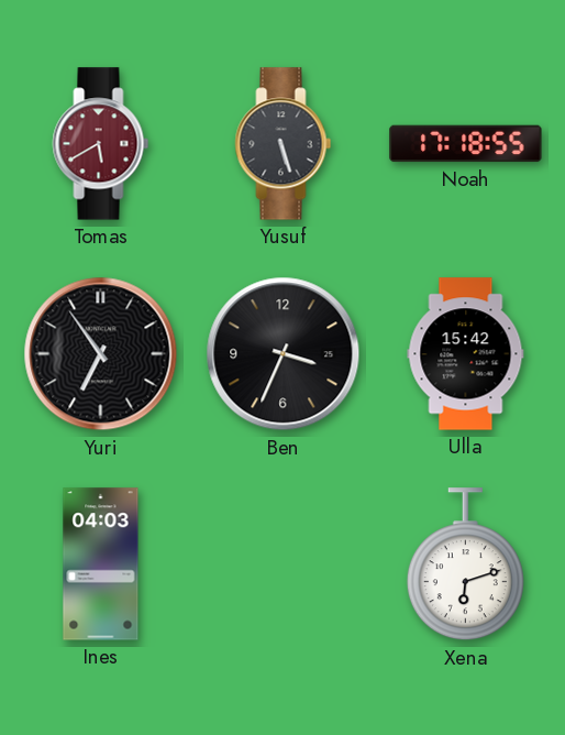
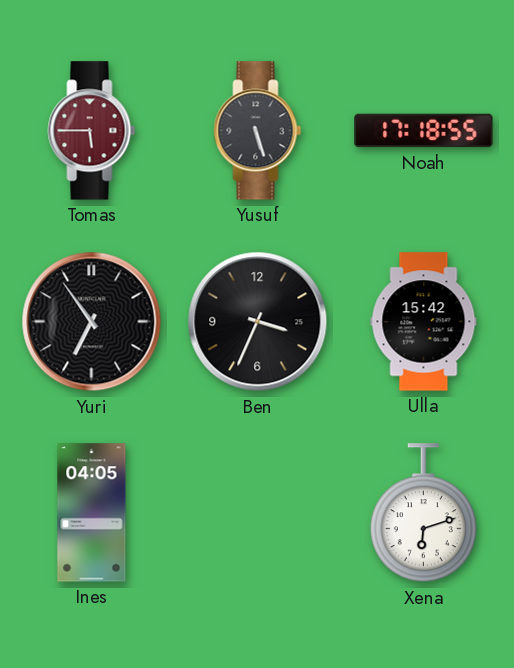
Tomas: 5:40 -> 5:45 (92, 131)
Ines: 04:03 -> 04:05 (92, 513)
